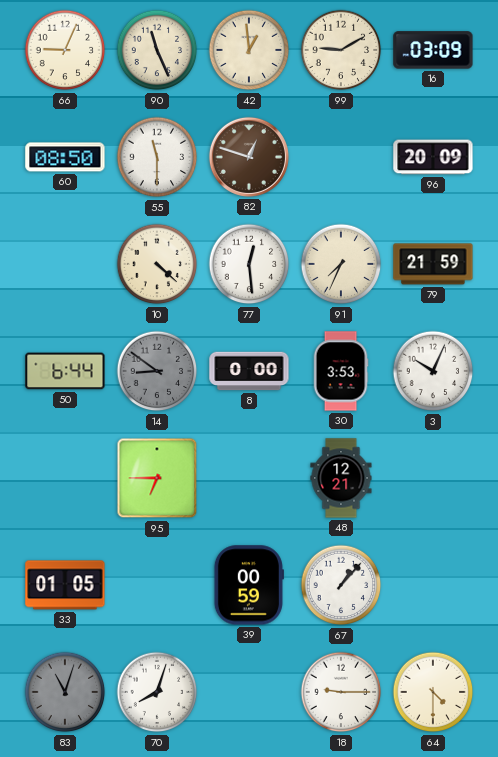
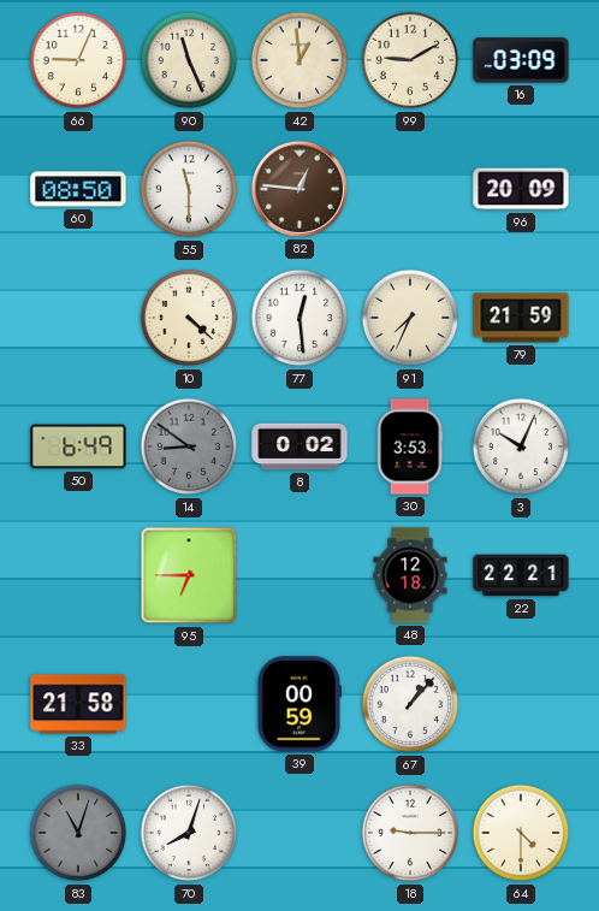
82: 12:48 -> 12:46 (299, 189)
50: 6:44 -> 6:49 (78, 446)
8: 0:00 -> 0:02 (299, 446)
48: 12:21 -> 12:18 (410, 575)
22: none -> 22:21 (521, 575)
33: 01:05 -> 21:58 (78, 704)
